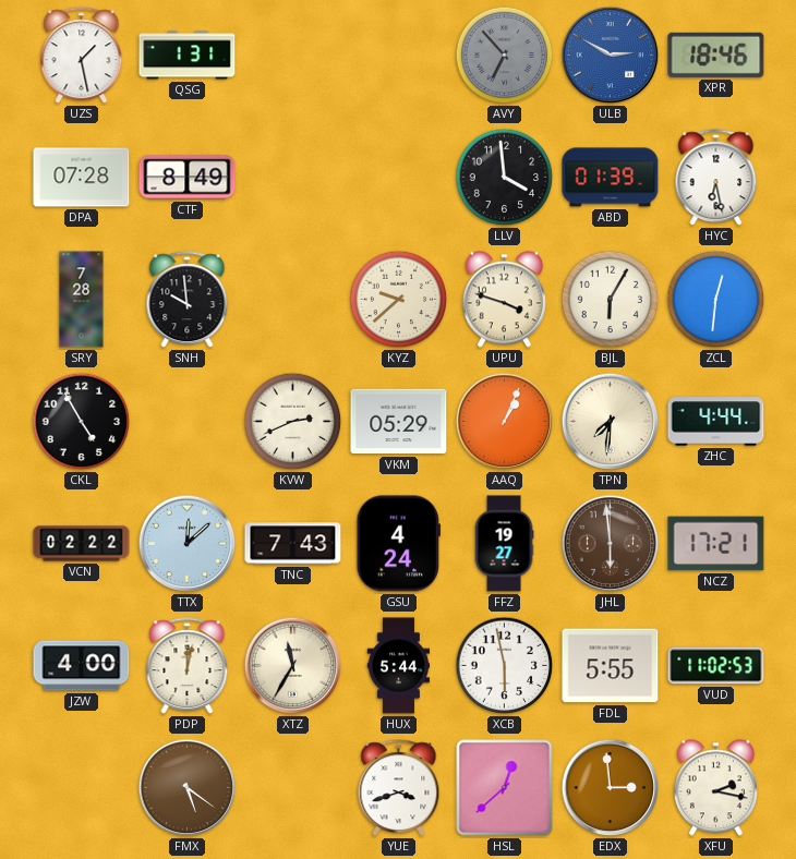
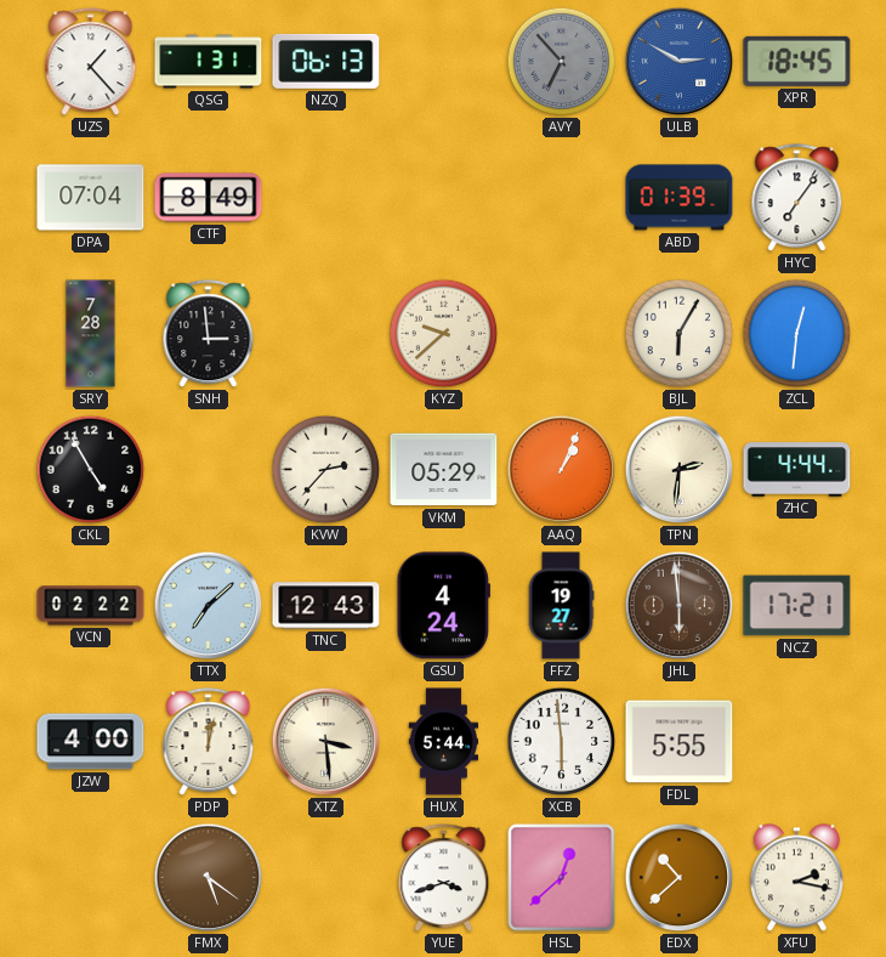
UZS: 1:28 -> 1:23 (91, 62)
NZQ: none -> 06:13 (326, 61)
XPR: 18:46 -> 18:45 (797, 61)
DPA: 07:28 -> 07:04 (91, 198)
LLV: 3:59 -> none (505, 178)
HYC: 6:28 -> 7:06 (797, 198)
SNH: 9:59 -> 2:59 (209, 334)
UPU: 3:48 -> none (504, 300)
KVW: 2:41 -> 2:37 (326, 470)
TPN: 7:31 -> 2:31 (680, 470)
TTX: 12:08 -> 7:08 (209, 606)
TNC: 7:43 -> 12:43 (326, 606)
XTZ: 11:35 -> 3:29 (326, 742)
XCB: 5:58 -> 5:59 (562, 742)
VUD: 11:02 -> none (716, 666)
EDX: 2:59 -> 10:38 (680, 878)
